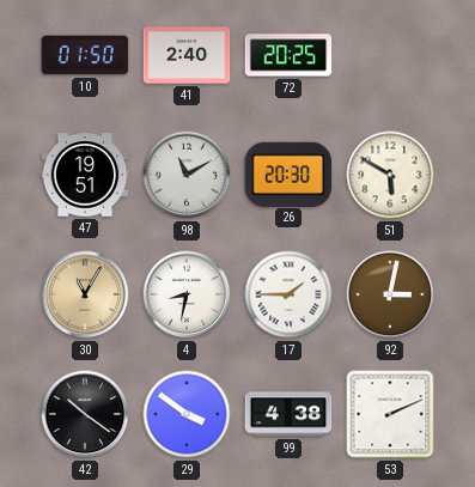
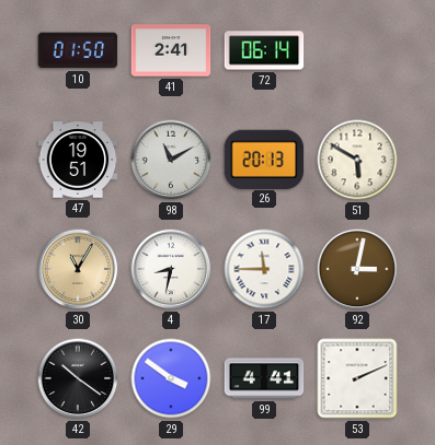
41: 2:40 -> 2:41 (171, 50)
72: 20:25 -> 06:14 (264, 50)
26: 20:30 -> 20:13 (264, 159)
17: 1:45 -> 11:45 (264, 269)
99: 4:38 -> 4:41 (264, 378)
